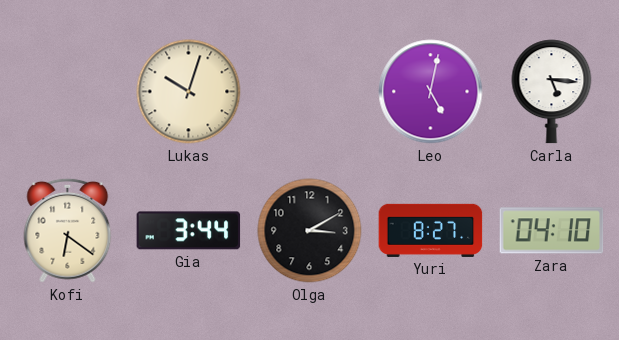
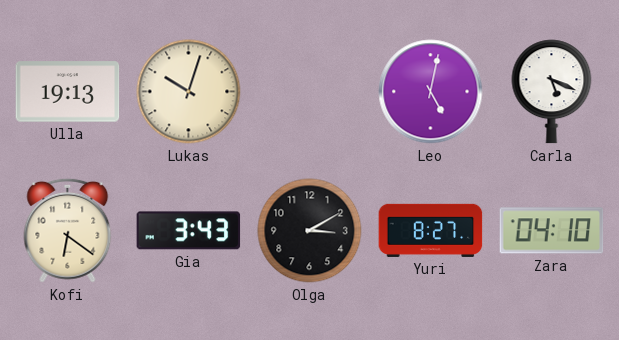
Ulla: none -> 19:13 (68, 92)
Carla: 5:16 -> 5:19 (552, 92)
Gia: 3:44 -> 3:43 (189, 231)
